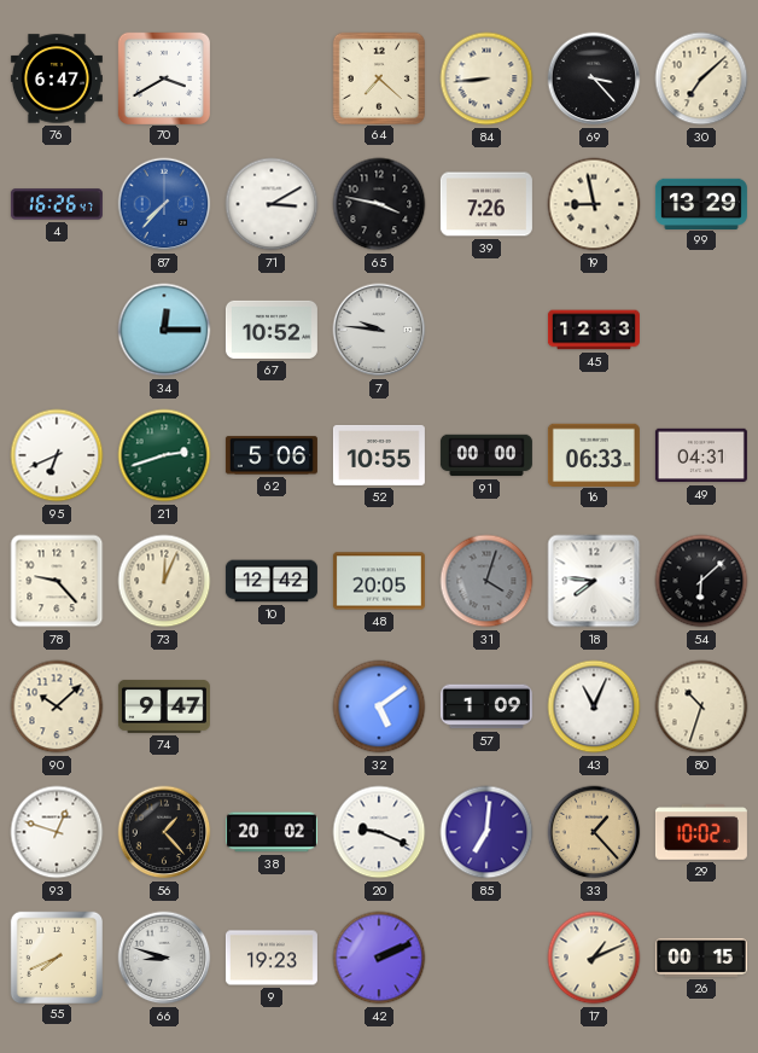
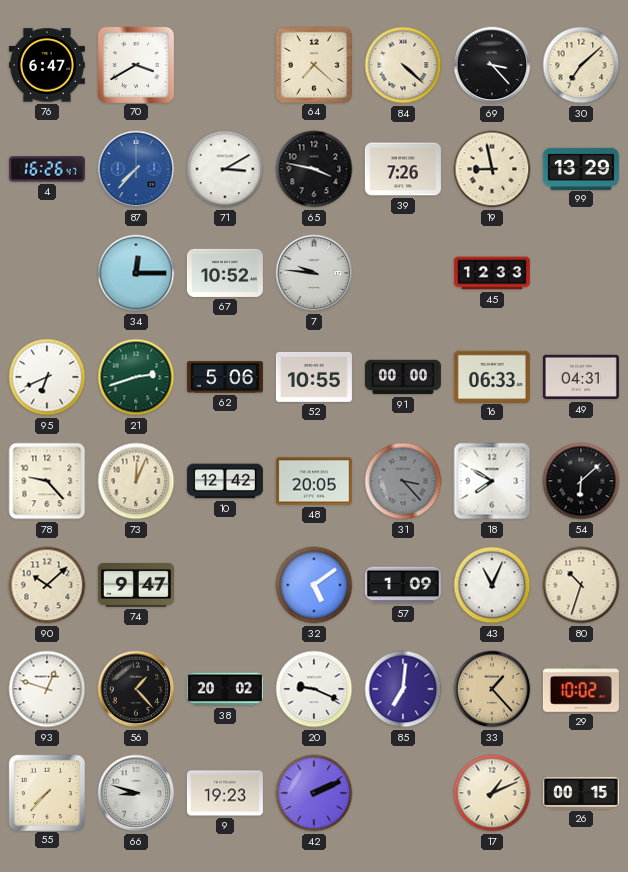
84: 8:44 -> 4:22 (403, 65)
31: 4:03 -> 3:23 (403, 481)
18: 7:46 -> 7:50 (492, 481)
55: 7:41 -> 7:37 (46, 792)
